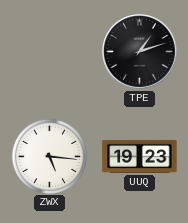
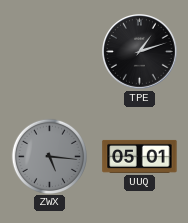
ZWX dial: white -> grey (49, 156)
UUQ: 19:23 -> 05:01 (140, 156)
